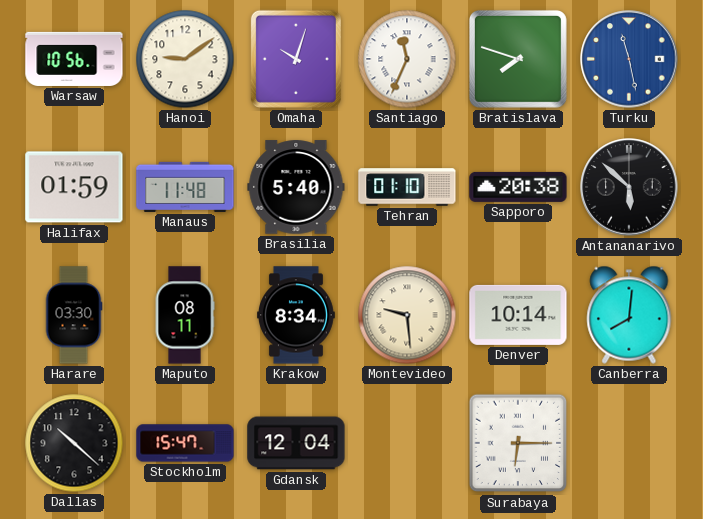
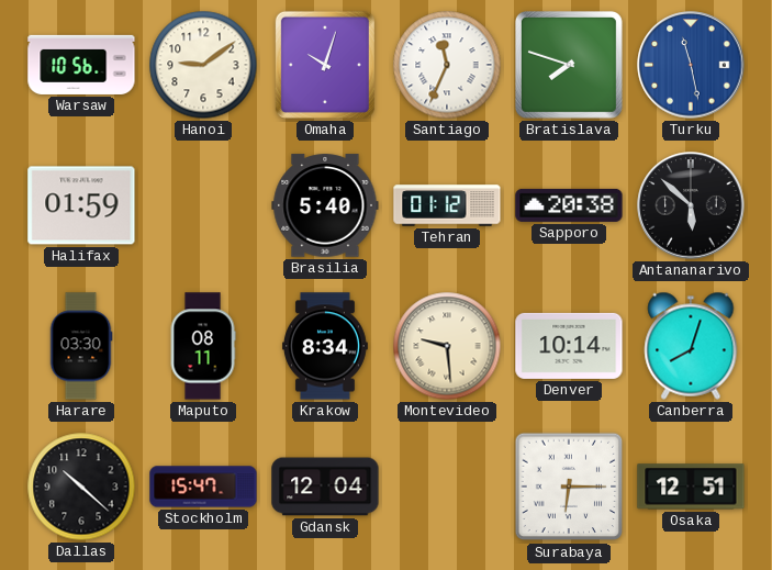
Manaus: 11:48 -> none (185, 187)
Tehran: 01:10 -> 01:12 (447, 205)
Canberra: 8:01 -> 8:03 (691, 346)
Osaka: none -> 12:51 (691, 487)
